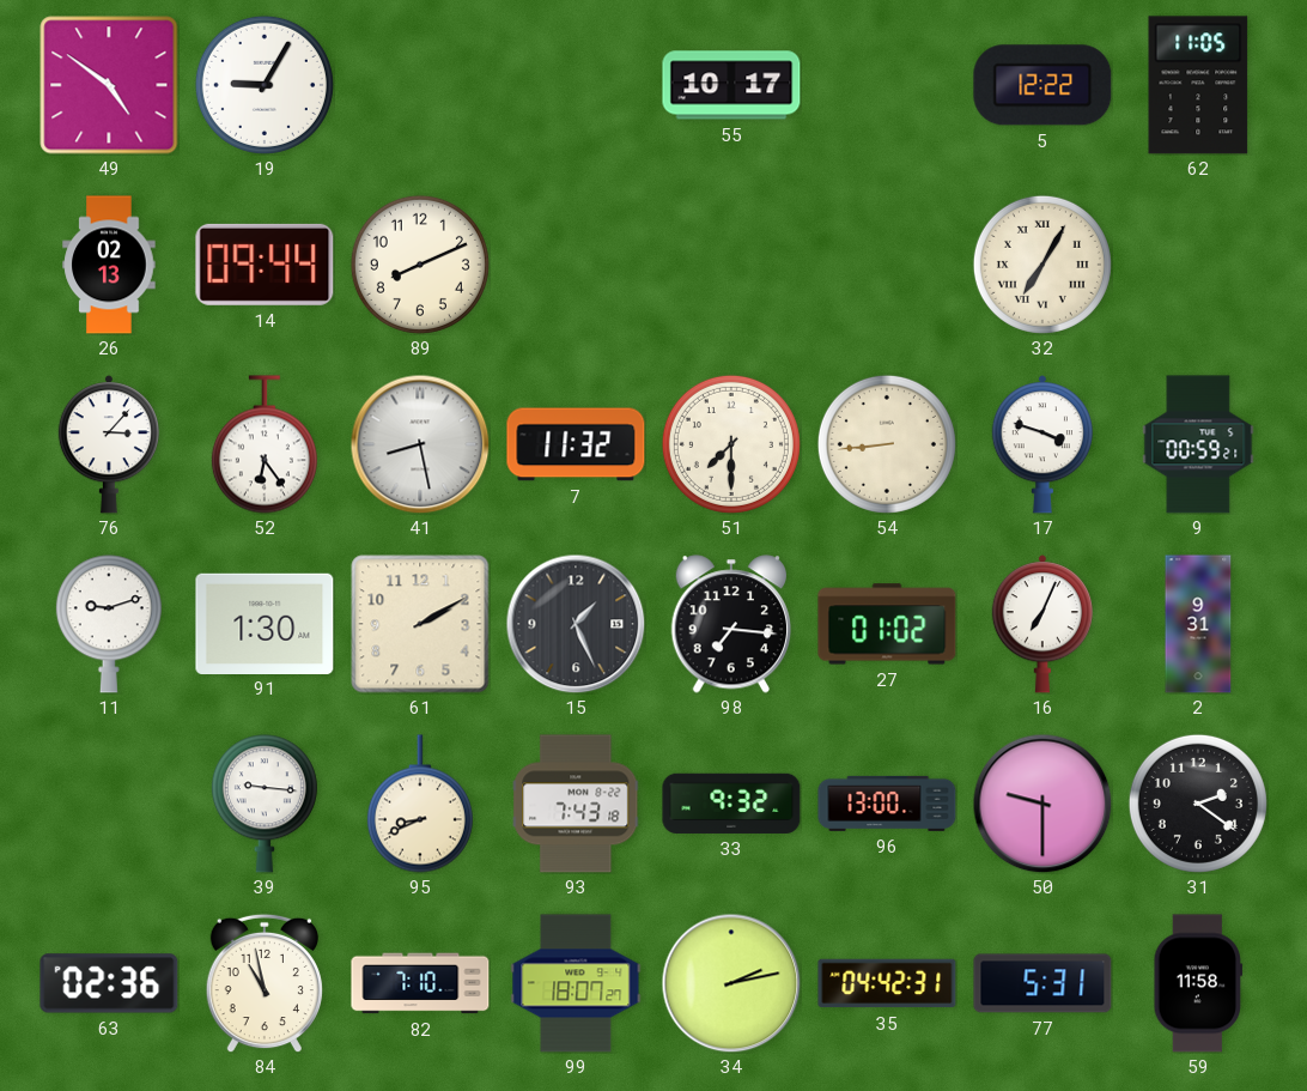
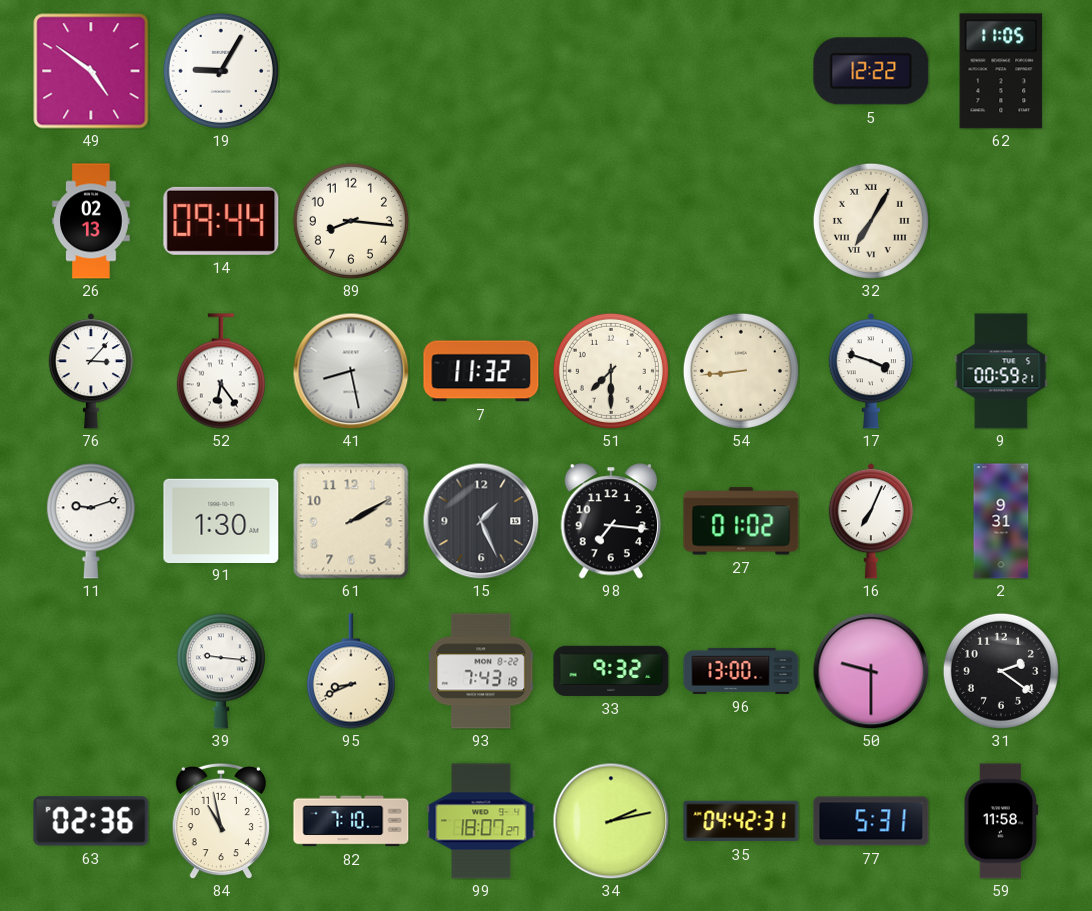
55: 10:17 -> none (731, 85)
89: 8:11 -> 8:16 (351, 221)
